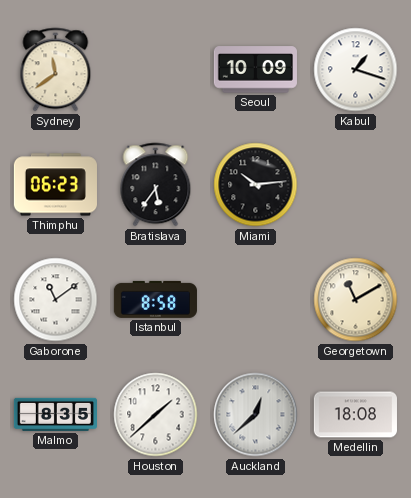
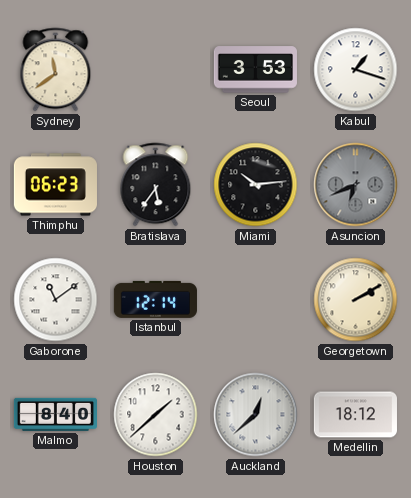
Seoul: 10:09 -> 3:53 (255, 70)
Asuncion: none -> 6:41 (356, 185)
Istanbul: 8:58 -> 12:14 (155, 299)
Georgetown: 11:10 -> 2:10 (356, 300)
Malmo: 8:35 -> 8:40 (55, 414)
Medellin: 18:08 -> 18:12 (355, 415)
